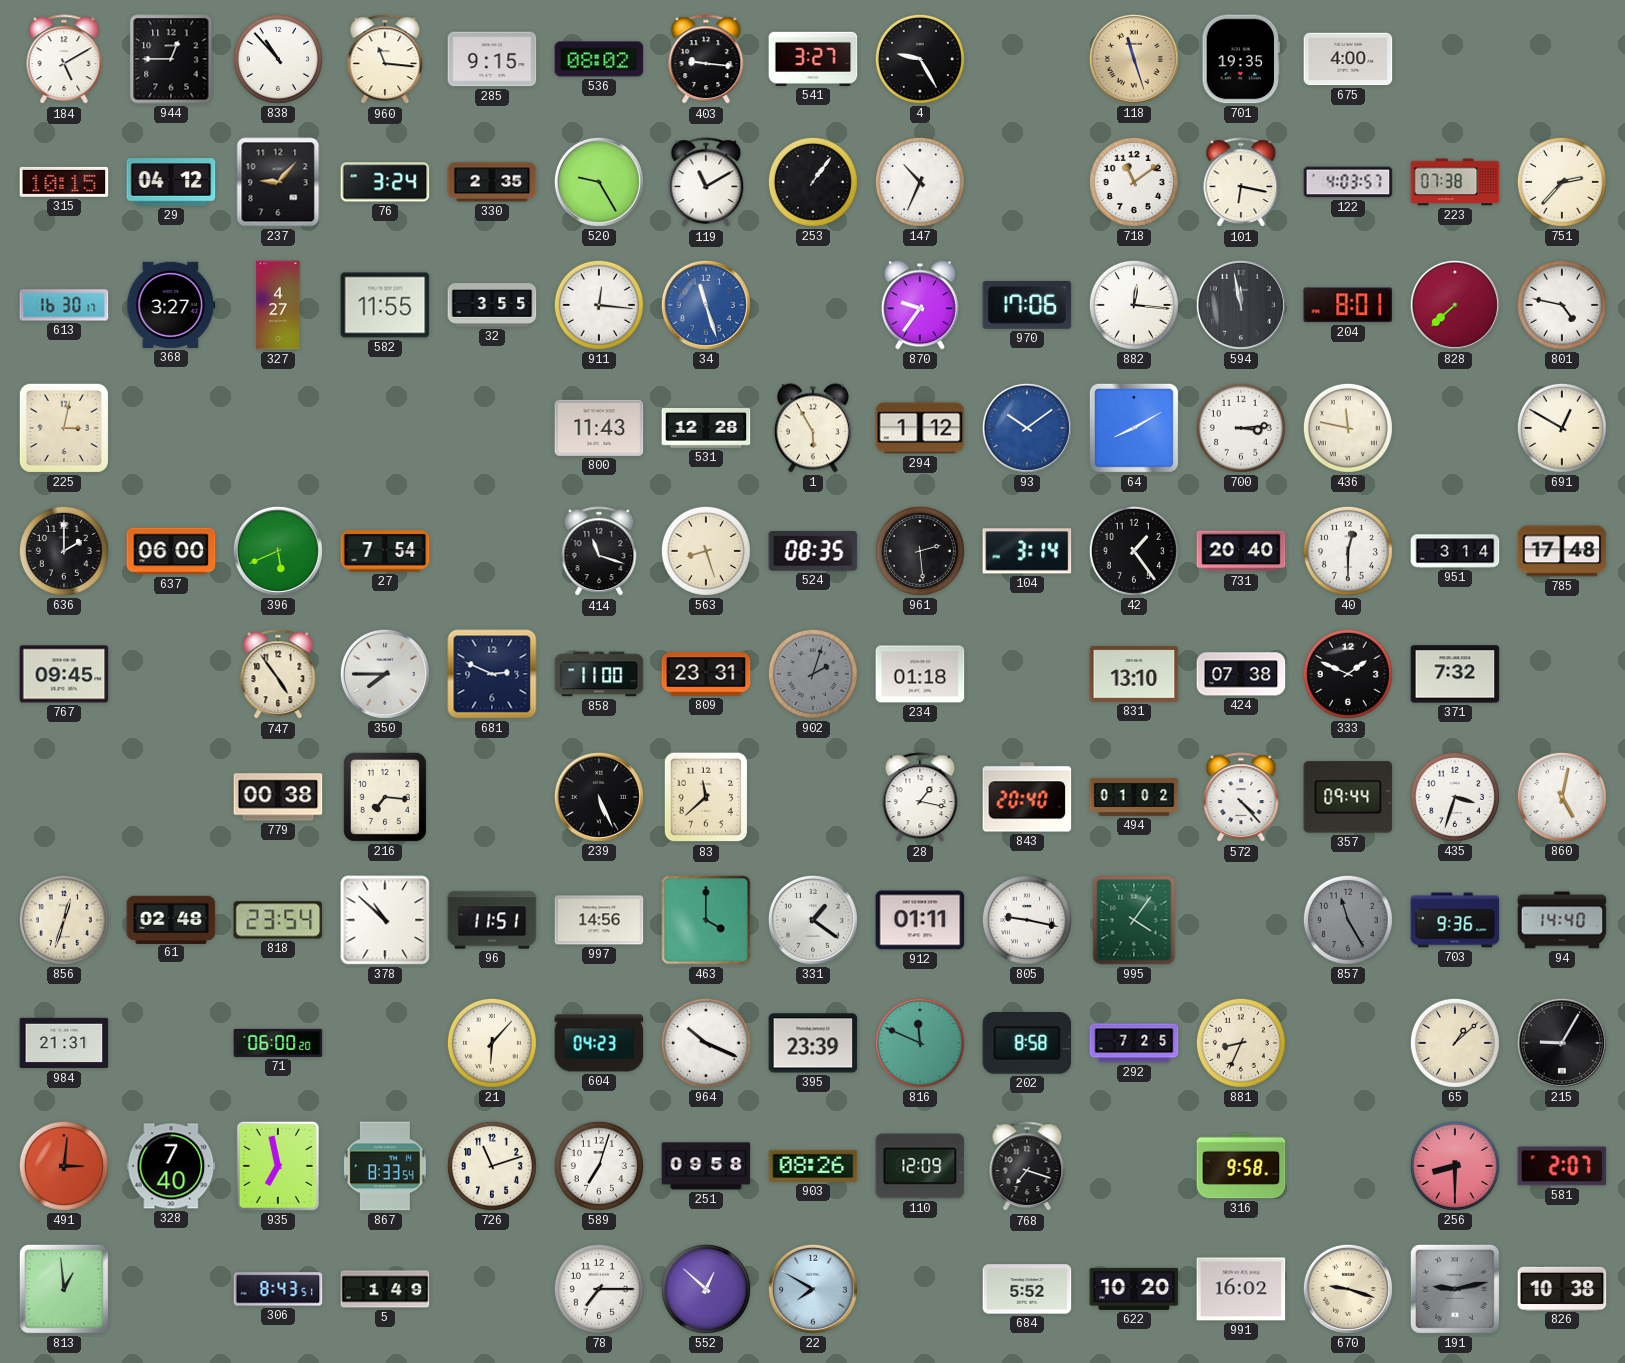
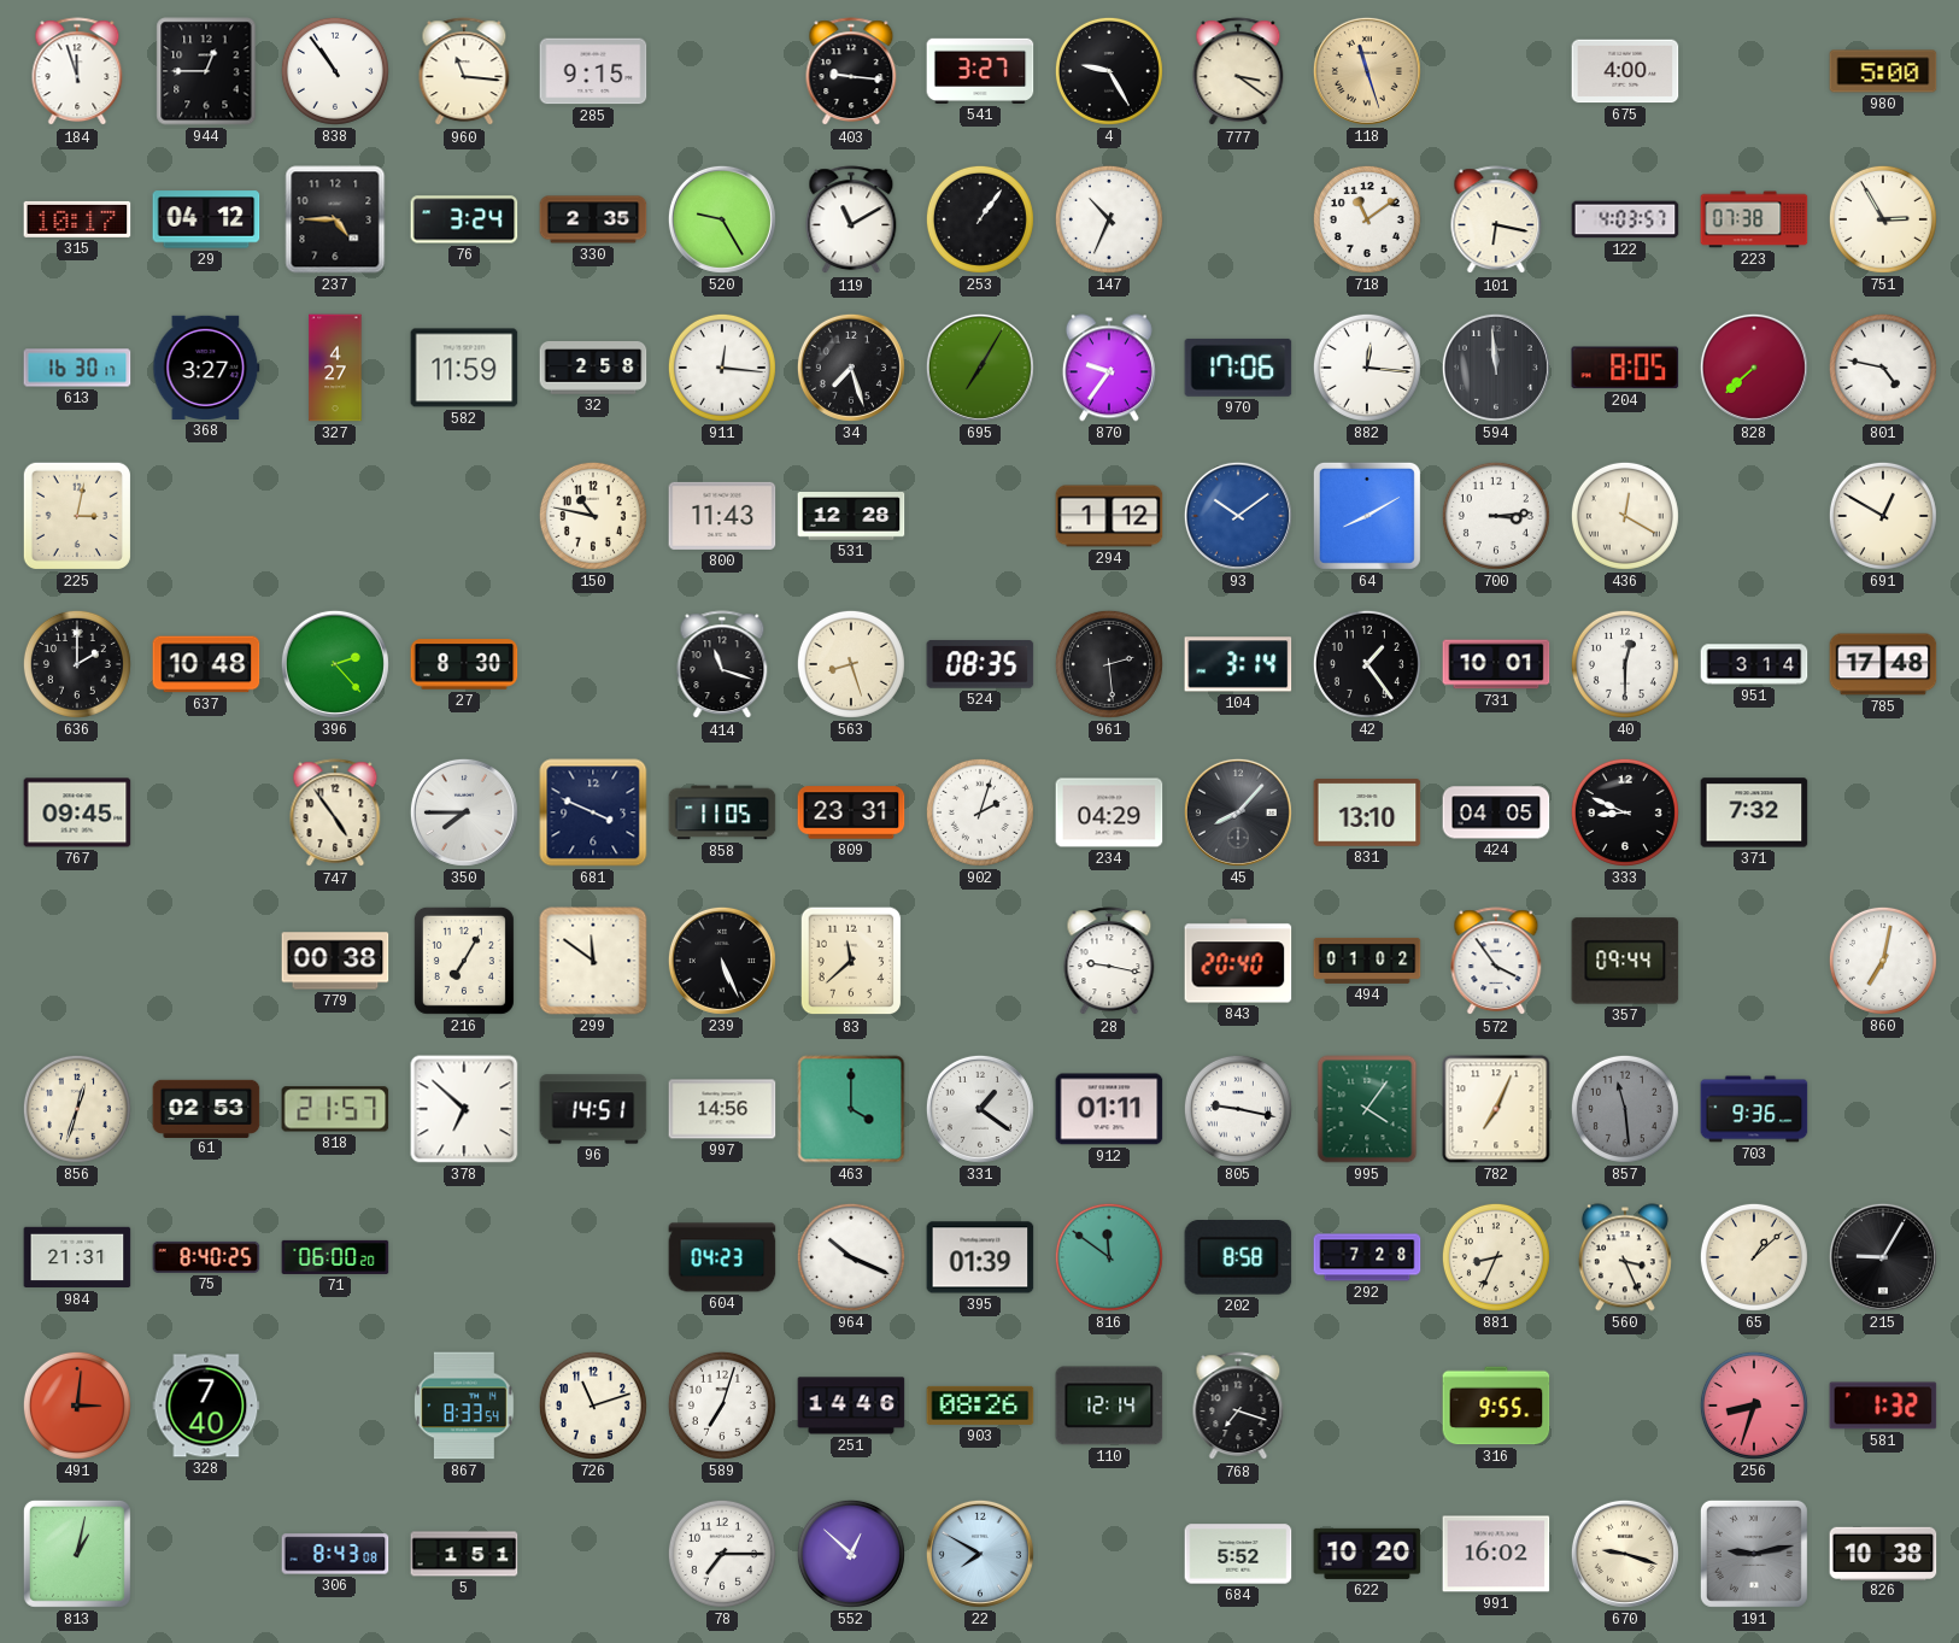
184: 5:10 -> 11:57 (77, 72)
838: 10:53 -> 10:54 (335, 71)
536: 08:02 -> none (599, 59)
777: none -> 3:21 (1238, 72)
701: 19:35 -> none (1241, 59)
980: none -> 5:00 (1883, 71)
315: 10:15 -> 10:17 (77, 219)
237: 9:07 -> 4:45 (335, 219)
751: 2:37 -> 2:55 (1883, 219)
582: 11:55 -> 11:59 (464, 368)
32: 3:55 -> 2:58 (593, 368)
34: 11:27 -> 7:27 (851, 368)
34 dial: blue -> black (851, 368)
695: none -> 7:05 (980, 368)
594: 11:58 -> 11:59 (1496, 368)
204: 8:01 -> 8:05 (1625, 368)
150: none -> 10:47 (593, 516)
1: 5:55 -> none (813, 428)
436: 11:47 -> 12:20 (1625, 516)
637: 06:00 -> 10:48 (206, 664)
396: 5:41 -> 2:23 (335, 664)
27: 7:54 -> 8:30 (464, 664)
731: 20:40 -> 10:01 (1496, 664)
681: 2:49 -> 3:49 (593, 812)
858: 11:00 -> 11:05 (722, 812)
902 dial: grey -> white (980, 812)
234: 01:18 -> 04:29 (1109, 812)
45: none -> 8:07 (1238, 812)
424: 07:38 -> 04:05 (1496, 812)
333: 1:49 -> 8:49 (1625, 812)
216: 7:16 -> 7:05 (464, 961)
299: none -> 11:51 (593, 961)
28: 1:17 -> 9:17 (1109, 962)
572: 4:23 -> 3:54 (1496, 962)
435: 3:33 -> none (1455, 797)
860: 5:02 -> 7:02 (1883, 961)
61: 02:48 -> 02:53 (206, 1108)
818: 23:54 -> 21:57 (335, 1109)
378: 10:52 -> 6:52 (464, 1109)
96: 11:51 -> 14:51 (593, 1109)
782: none -> 7:04 (1496, 1109)
857: 11:25 -> 11:29 (1625, 1109)
94: 14:40 -> none (1562, 920)
75: none -> 8:40 (206, 1257)
21: 6:07 -> none (492, 1043)
395: 23:39 -> 01:39 (980, 1257)
816: 11:49 -> 11:51 (1109, 1257)
292: 7:25 -> 7:28 (1367, 1257)
560: none -> 3:26 (1625, 1257)
935: 6:58 -> none (278, 1166)
251: 09:58 -> 14:46 (851, 1406)
110: 12:09 -> 12:14 (1109, 1406)
316: 9:58 -> 9:55 (1496, 1406)
256: 8:30 -> 8:33 (1754, 1406)
581: 2:07 -> 1:32 (1883, 1406)
813: 12:59 -> 1:02 (77, 1554)
306: 8:43:51 -> 8:43:08 (335, 1554)
5: 1:49 -> 1:51 (464, 1554)
